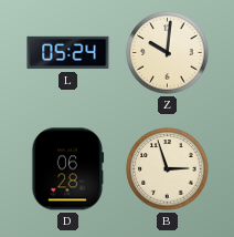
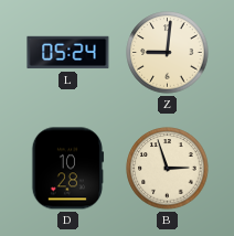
Z: 10:01 -> 9:01 (168, 53)
D: 06:28 -> 10:28 (67, 169)
